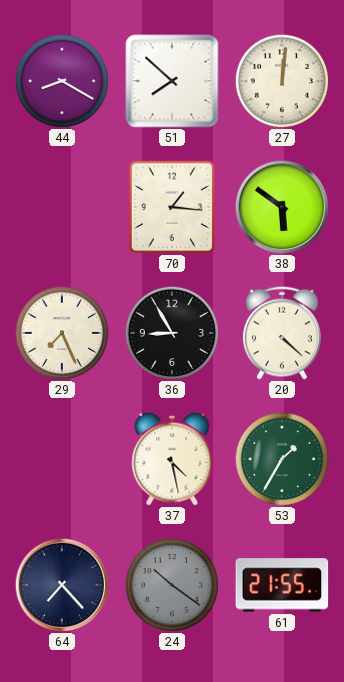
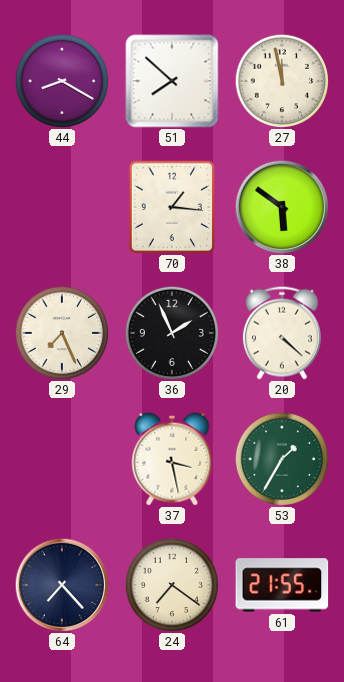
27: 12:01 -> 11:58 (281, 80)
36: 8:55 -> 1:56 (171, 332)
37: 4:28 -> 3:28 (172, 459)
24: 10:21 -> 7:21 (171, 584)
24 dial: grey -> cream (171, 584)
